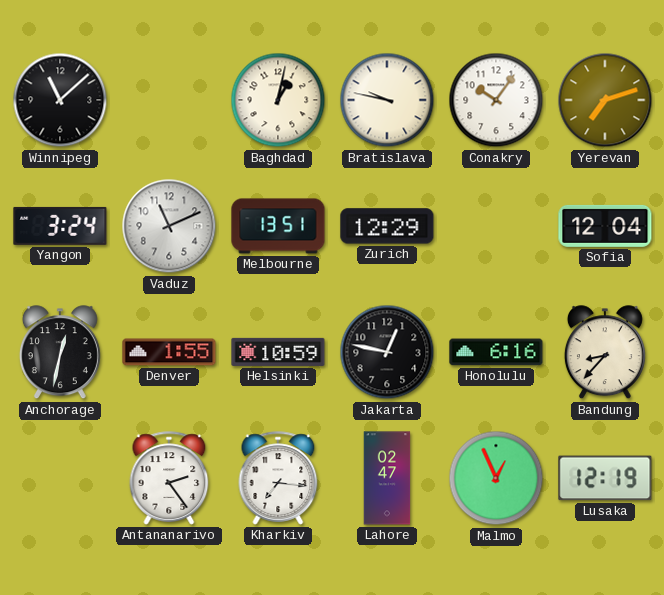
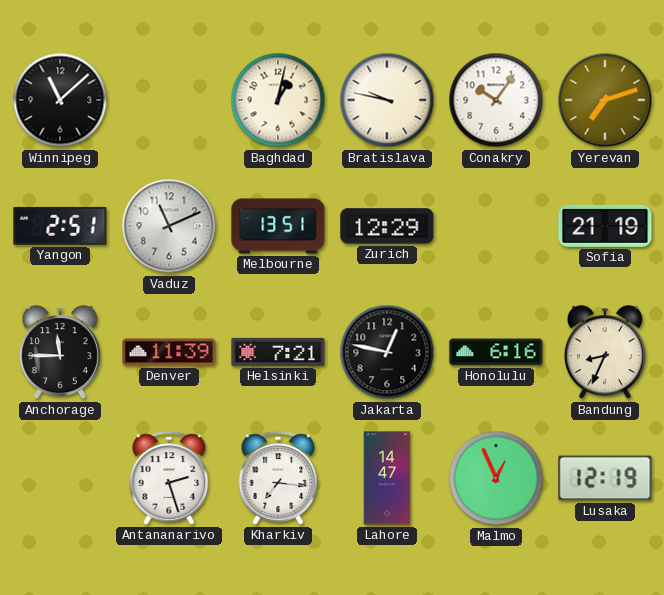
Yangon: 3:24 -> 2:51 (60, 226)
Sofia: 12:04 -> 21:19 (605, 226)
Anchorage: 12:32 -> 11:45 (60, 353)
Denver: 1:55 -> 11:39 (169, 352)
Helsinki: 10:59 -> 7:21 (278, 352)
Bandung: 8:37 -> 8:34 (605, 353)
Antananarivo: 2:24 -> 2:27 (169, 478)
Lahore: 02:47 -> 14:47 (387, 478)
